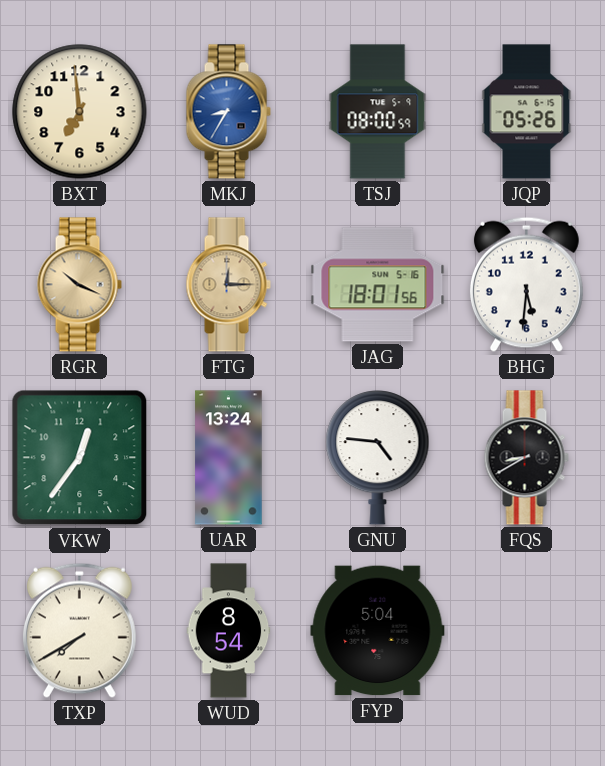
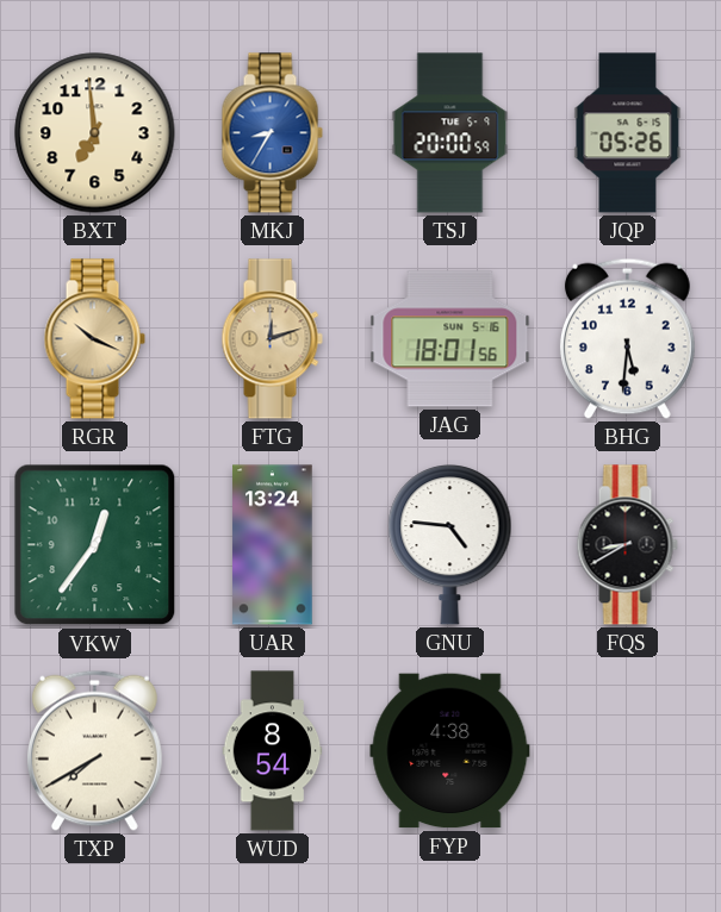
TSJ: 08:00 -> 20:00 (450, 133)
FTG: 12:15 -> 12:12 (272, 339)
FYP: 5:04 -> 4:38 (450, 751)
